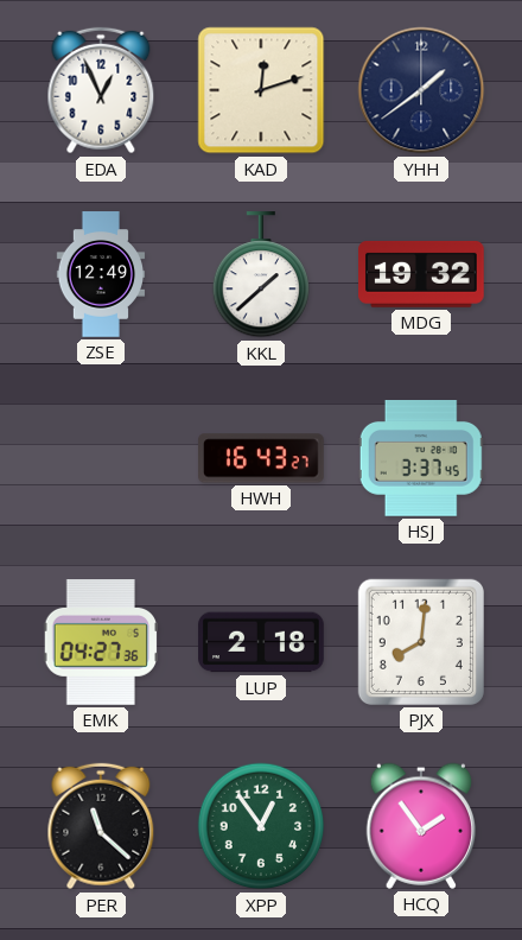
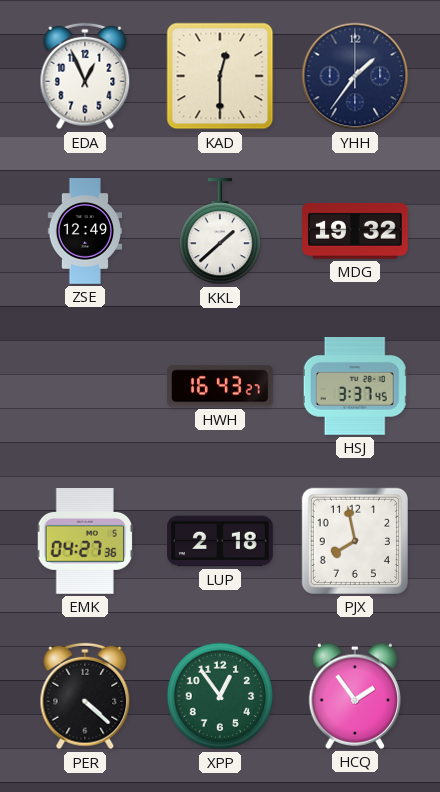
KAD: 12:12 -> 12:30 (220, 76)
YHH: 1:39 -> 1:36 (355, 76)
PJX: 8:01 -> 7:58 (355, 541)
PER: 11:22 -> 4:22 (85, 696)
